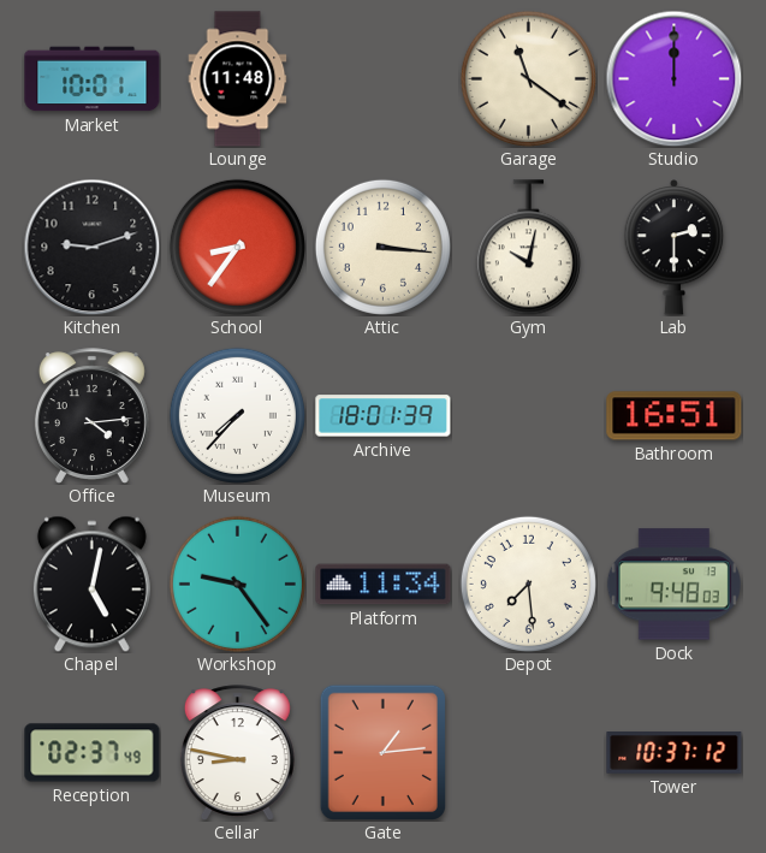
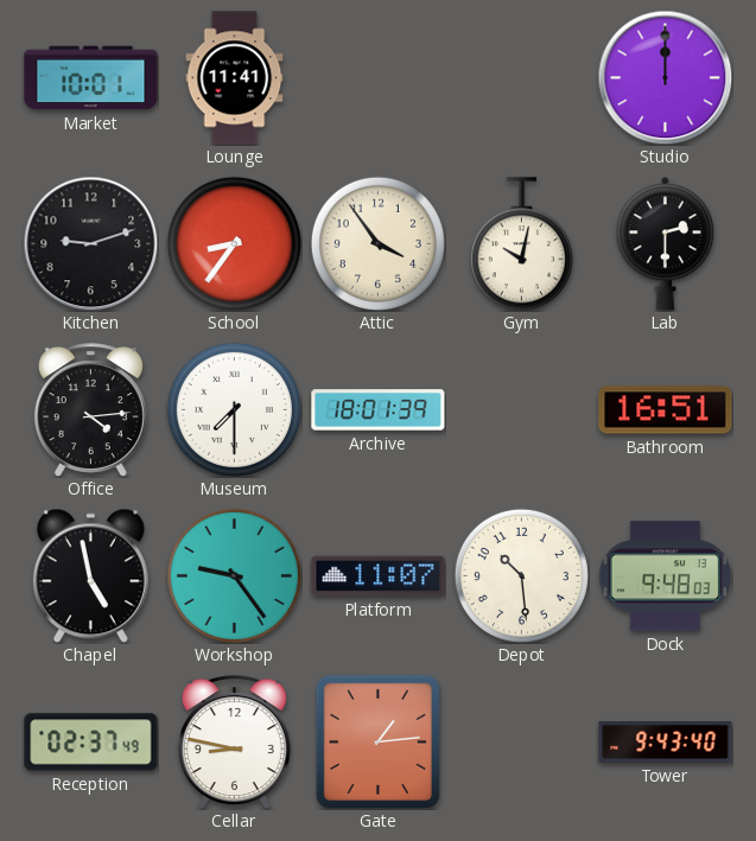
Lounge: 11:48 -> 11:41 (235, 78)
Garage: 11:21 -> none (528, 78)
Attic: 3:16 -> 3:54 (377, 243)
Museum: 7:37 -> 7:30 (234, 409)
Chapel: 5:02 -> 4:58 (90, 575)
Platform: 11:34 -> 11:07 (379, 576)
Depot: 7:29 -> 10:29 (521, 575)
Tower: 10:37 -> 9:43 (666, 743)
